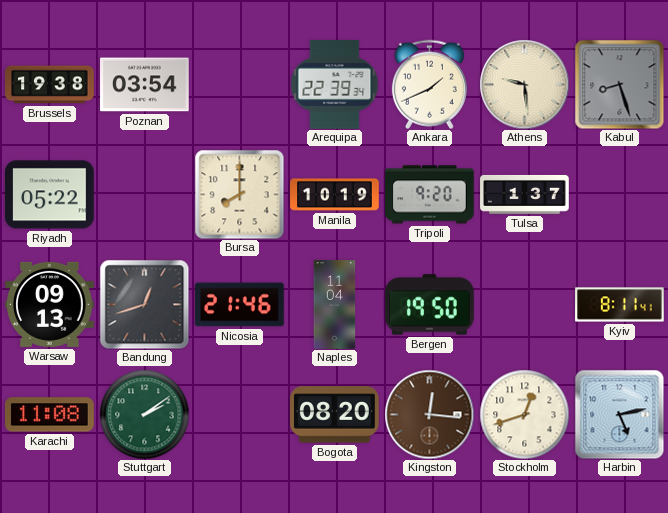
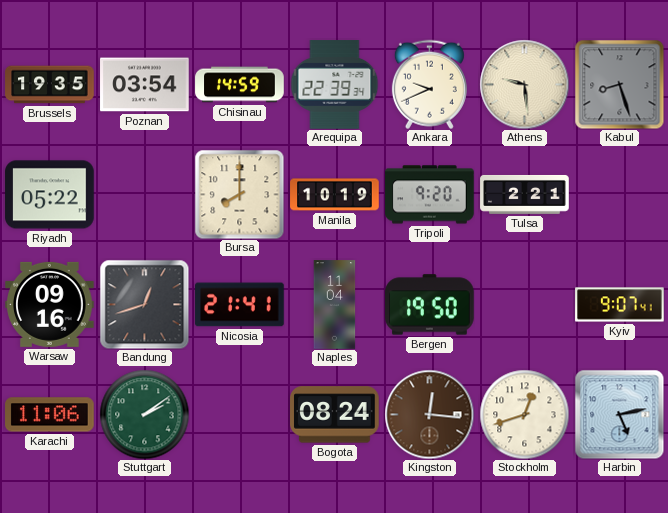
Brussels: 19:38 -> 19:35 (50, 85)
Chisinau: none -> 14:59 (240, 85)
Ankara: 1:41 -> 9:41 (429, 84)
Tulsa: 1:37 -> 2:21 (525, 194)
Warsaw: 09:13 -> 09:16 (50, 304)
Nicosia: 21:46 -> 21:41 (240, 305)
Kyiv: 8:11 -> 9:07 (620, 305)
Karachi: 11:08 -> 11:06 (50, 415)
Bogota: 08:20 -> 08:24 (335, 415)
